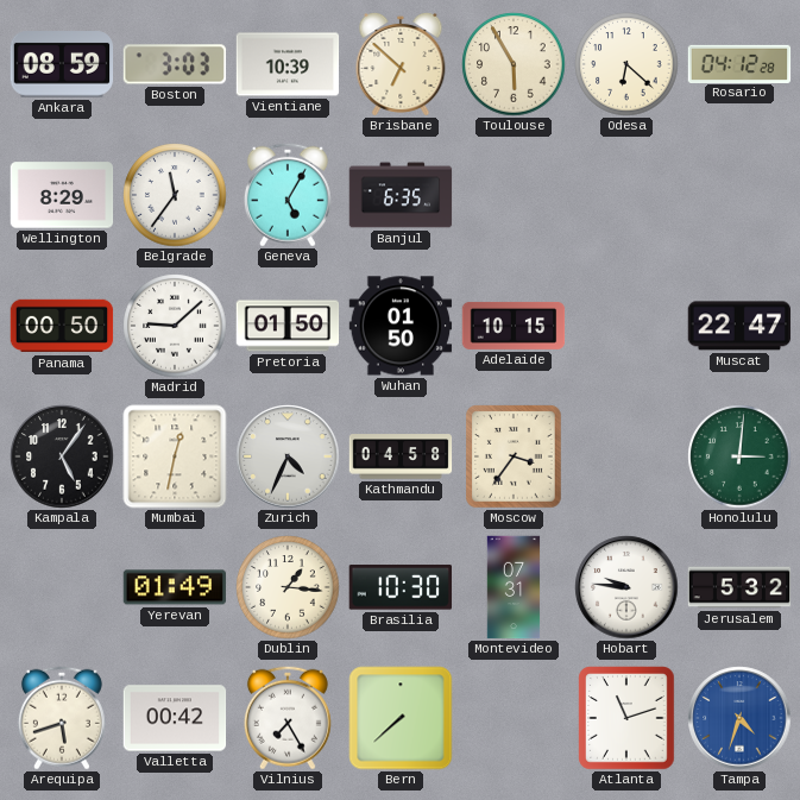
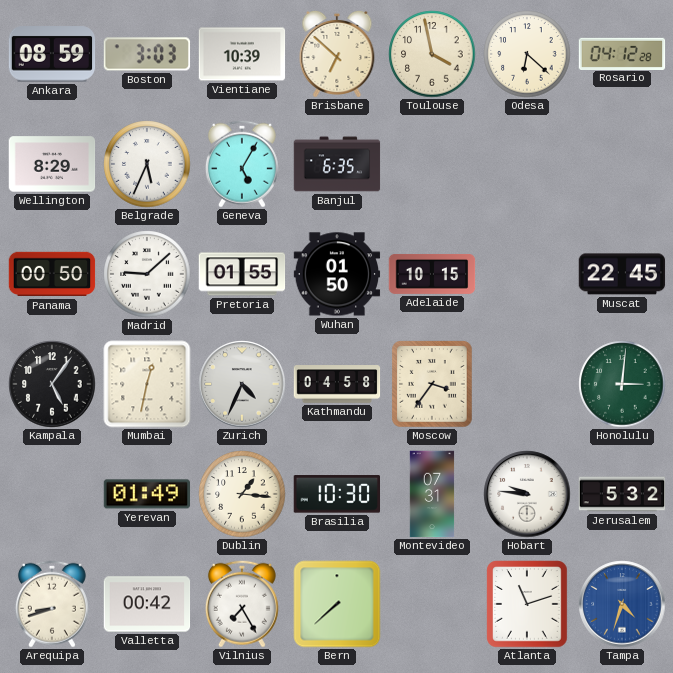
Toulouse: 5:55 -> 3:58 (432, 54)
Belgrade: 11:36 -> 5:34 (147, 164)
Pretoria: 01:50 -> 01:55 (242, 274)
Muscat: 22:47 -> 22:45 (622, 274)
Arequipa: 5:42 -> 8:42 (52, 604)
